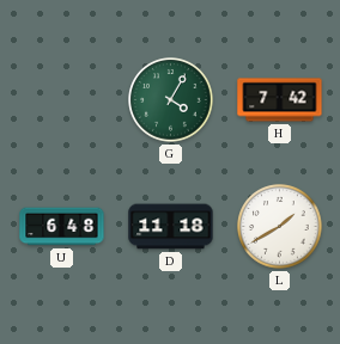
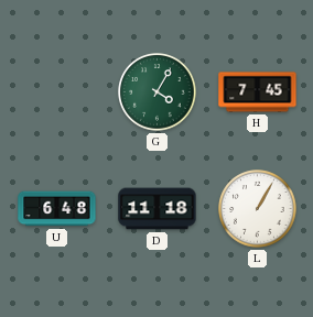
H: 7:42 -> 7:45 (258, 92)
L: 1:40 -> 1:05 (258, 209)
